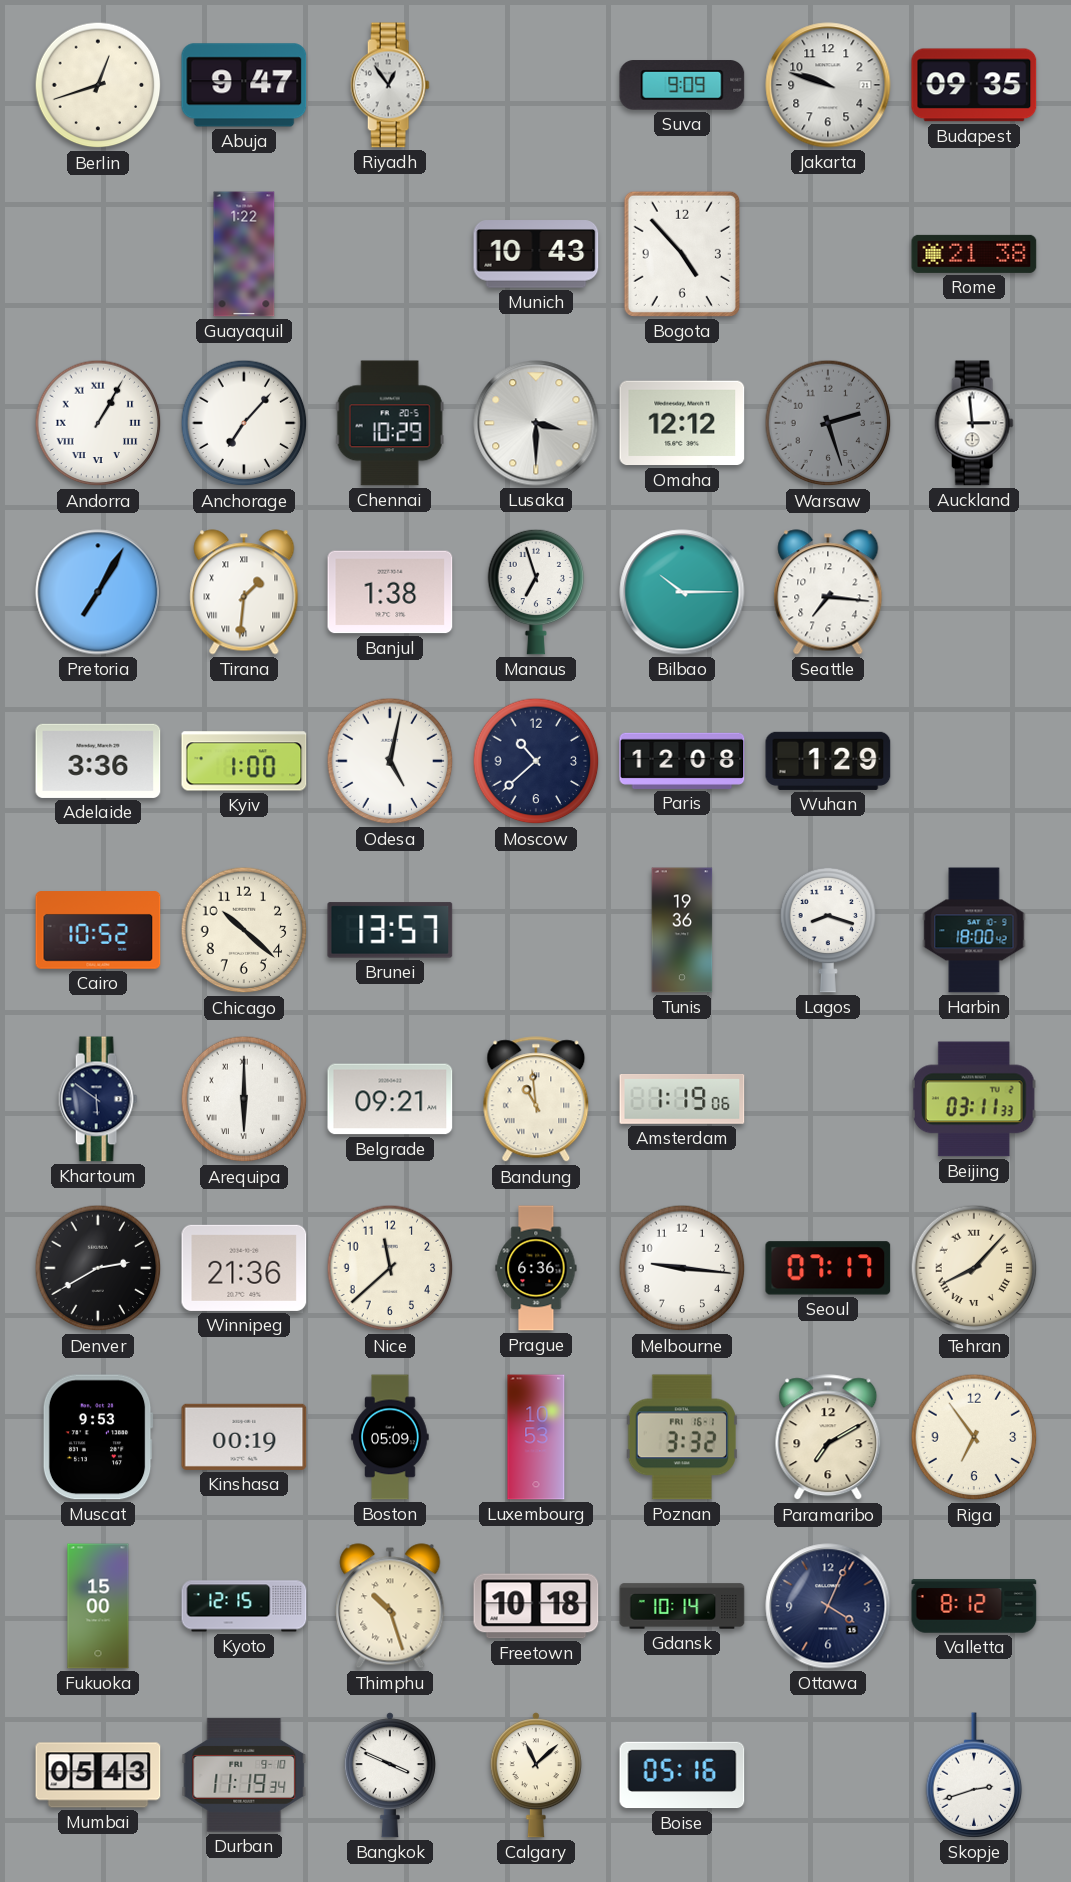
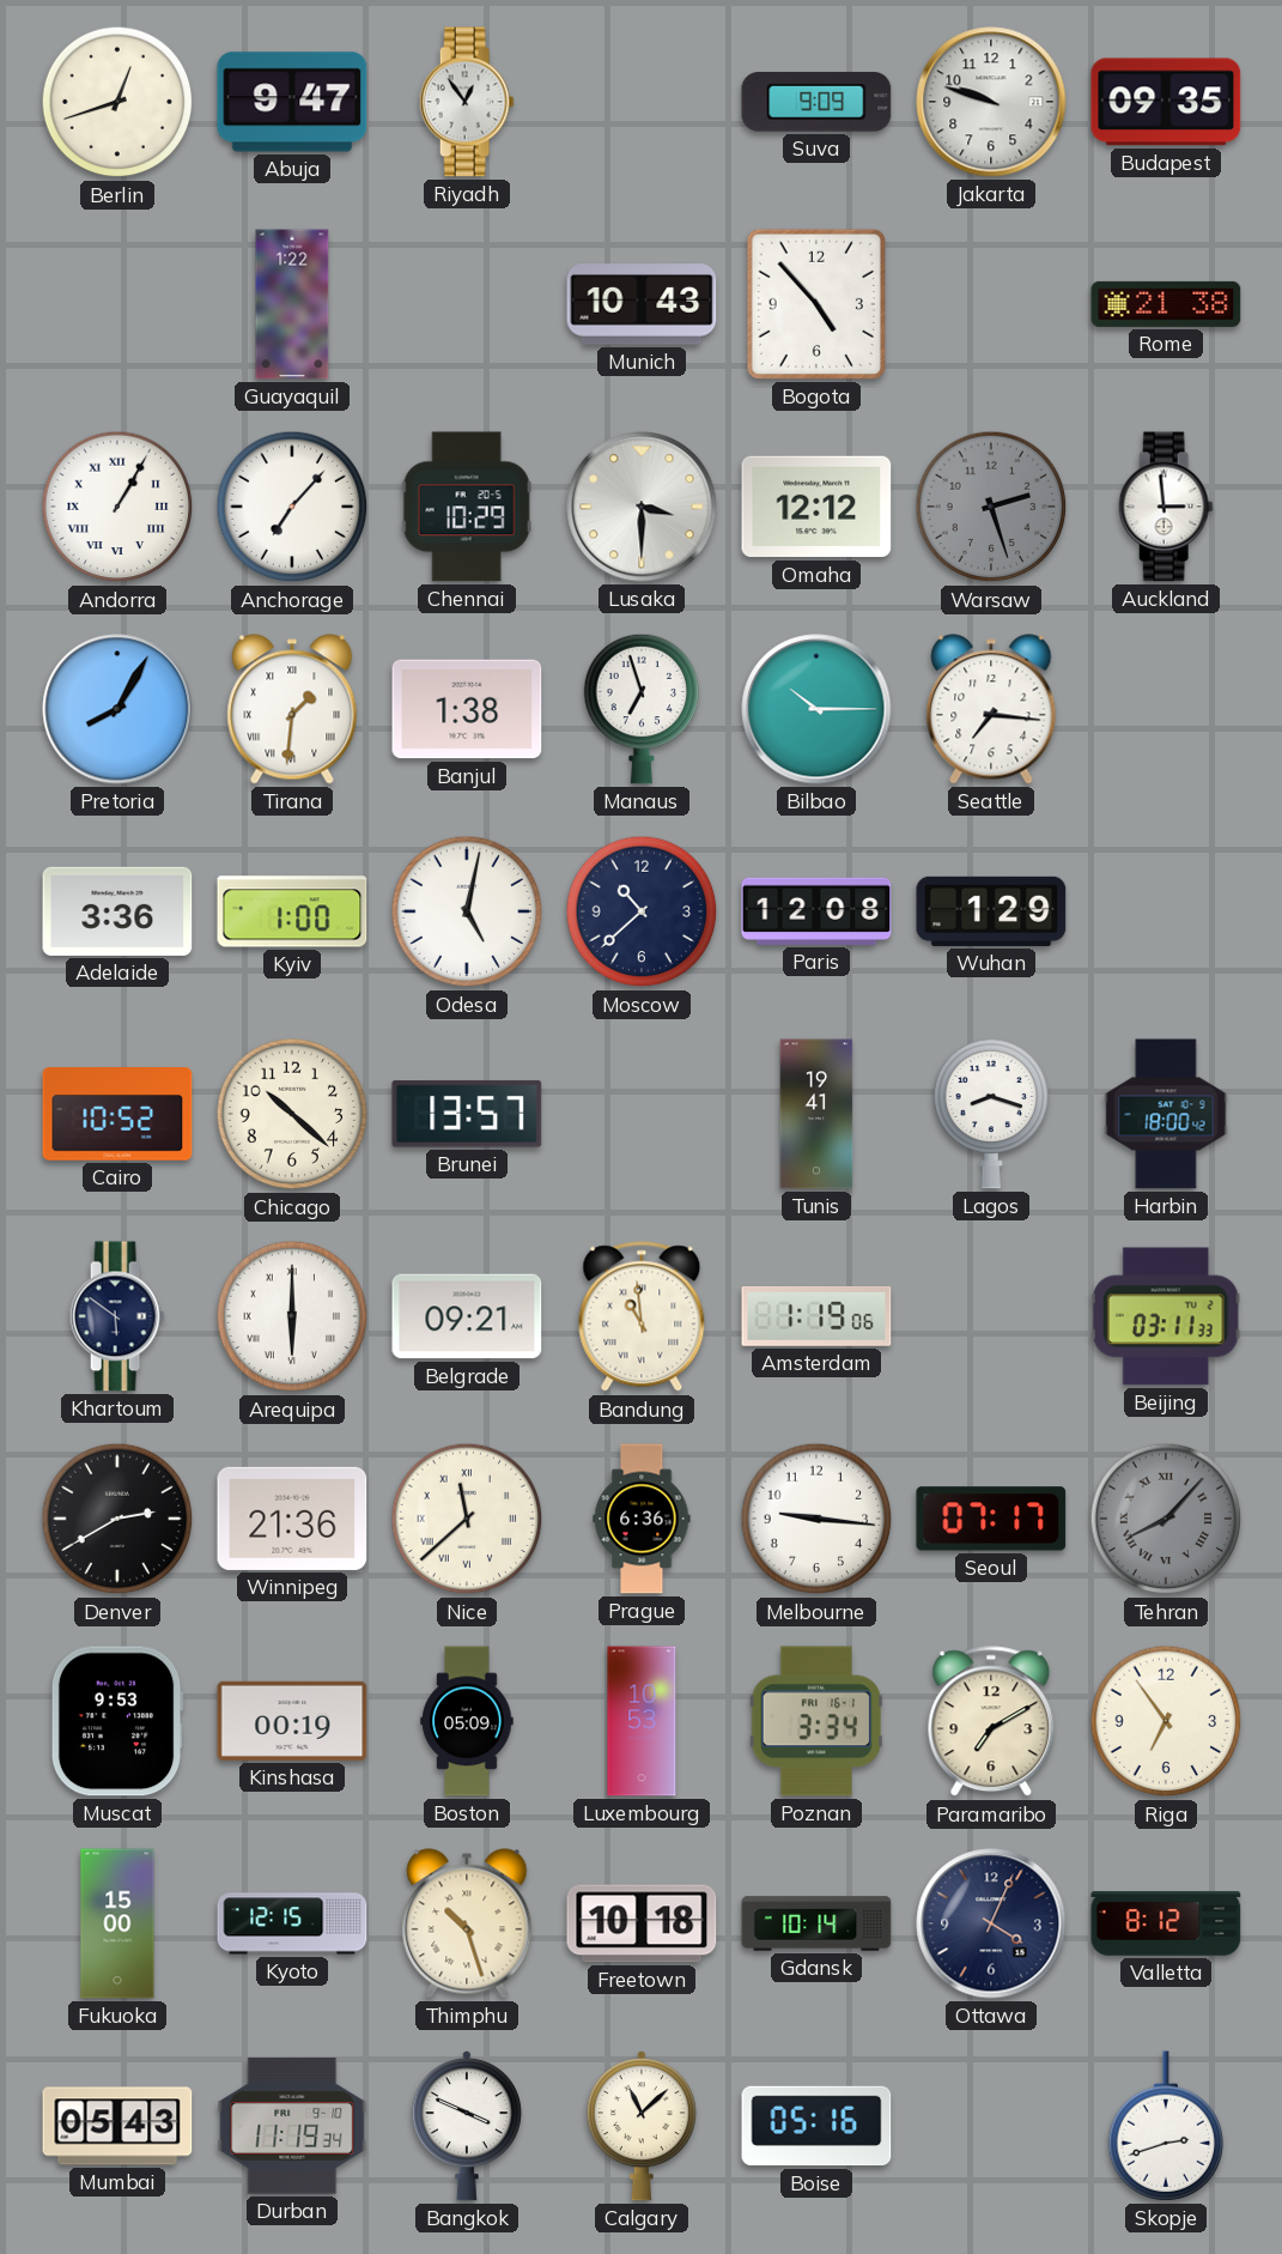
Pretoria: 7:05 -> 8:05 (117, 709)
Tunis: 19:36 -> 19:41 (816, 1114)
Nice numerals: Arabic -> Roman (467, 1519)
Tehran dial: cream -> grey (1166, 1519)
Poznan: 3:32 -> 3:34 (815, 1721)
